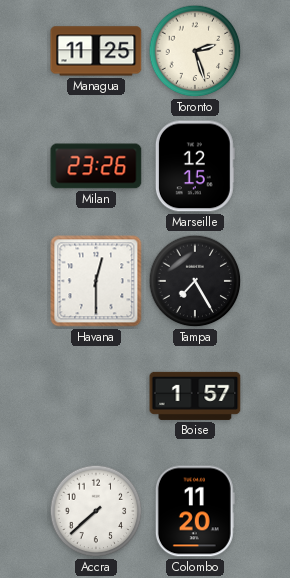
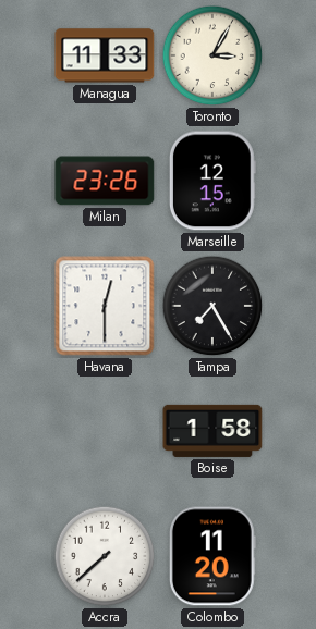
Managua: 11:25 -> 11:33 (105, 55)
Toronto: 2:27 -> 3:05 (212, 55)
Boise: 1:57 -> 1:58 (212, 431)
